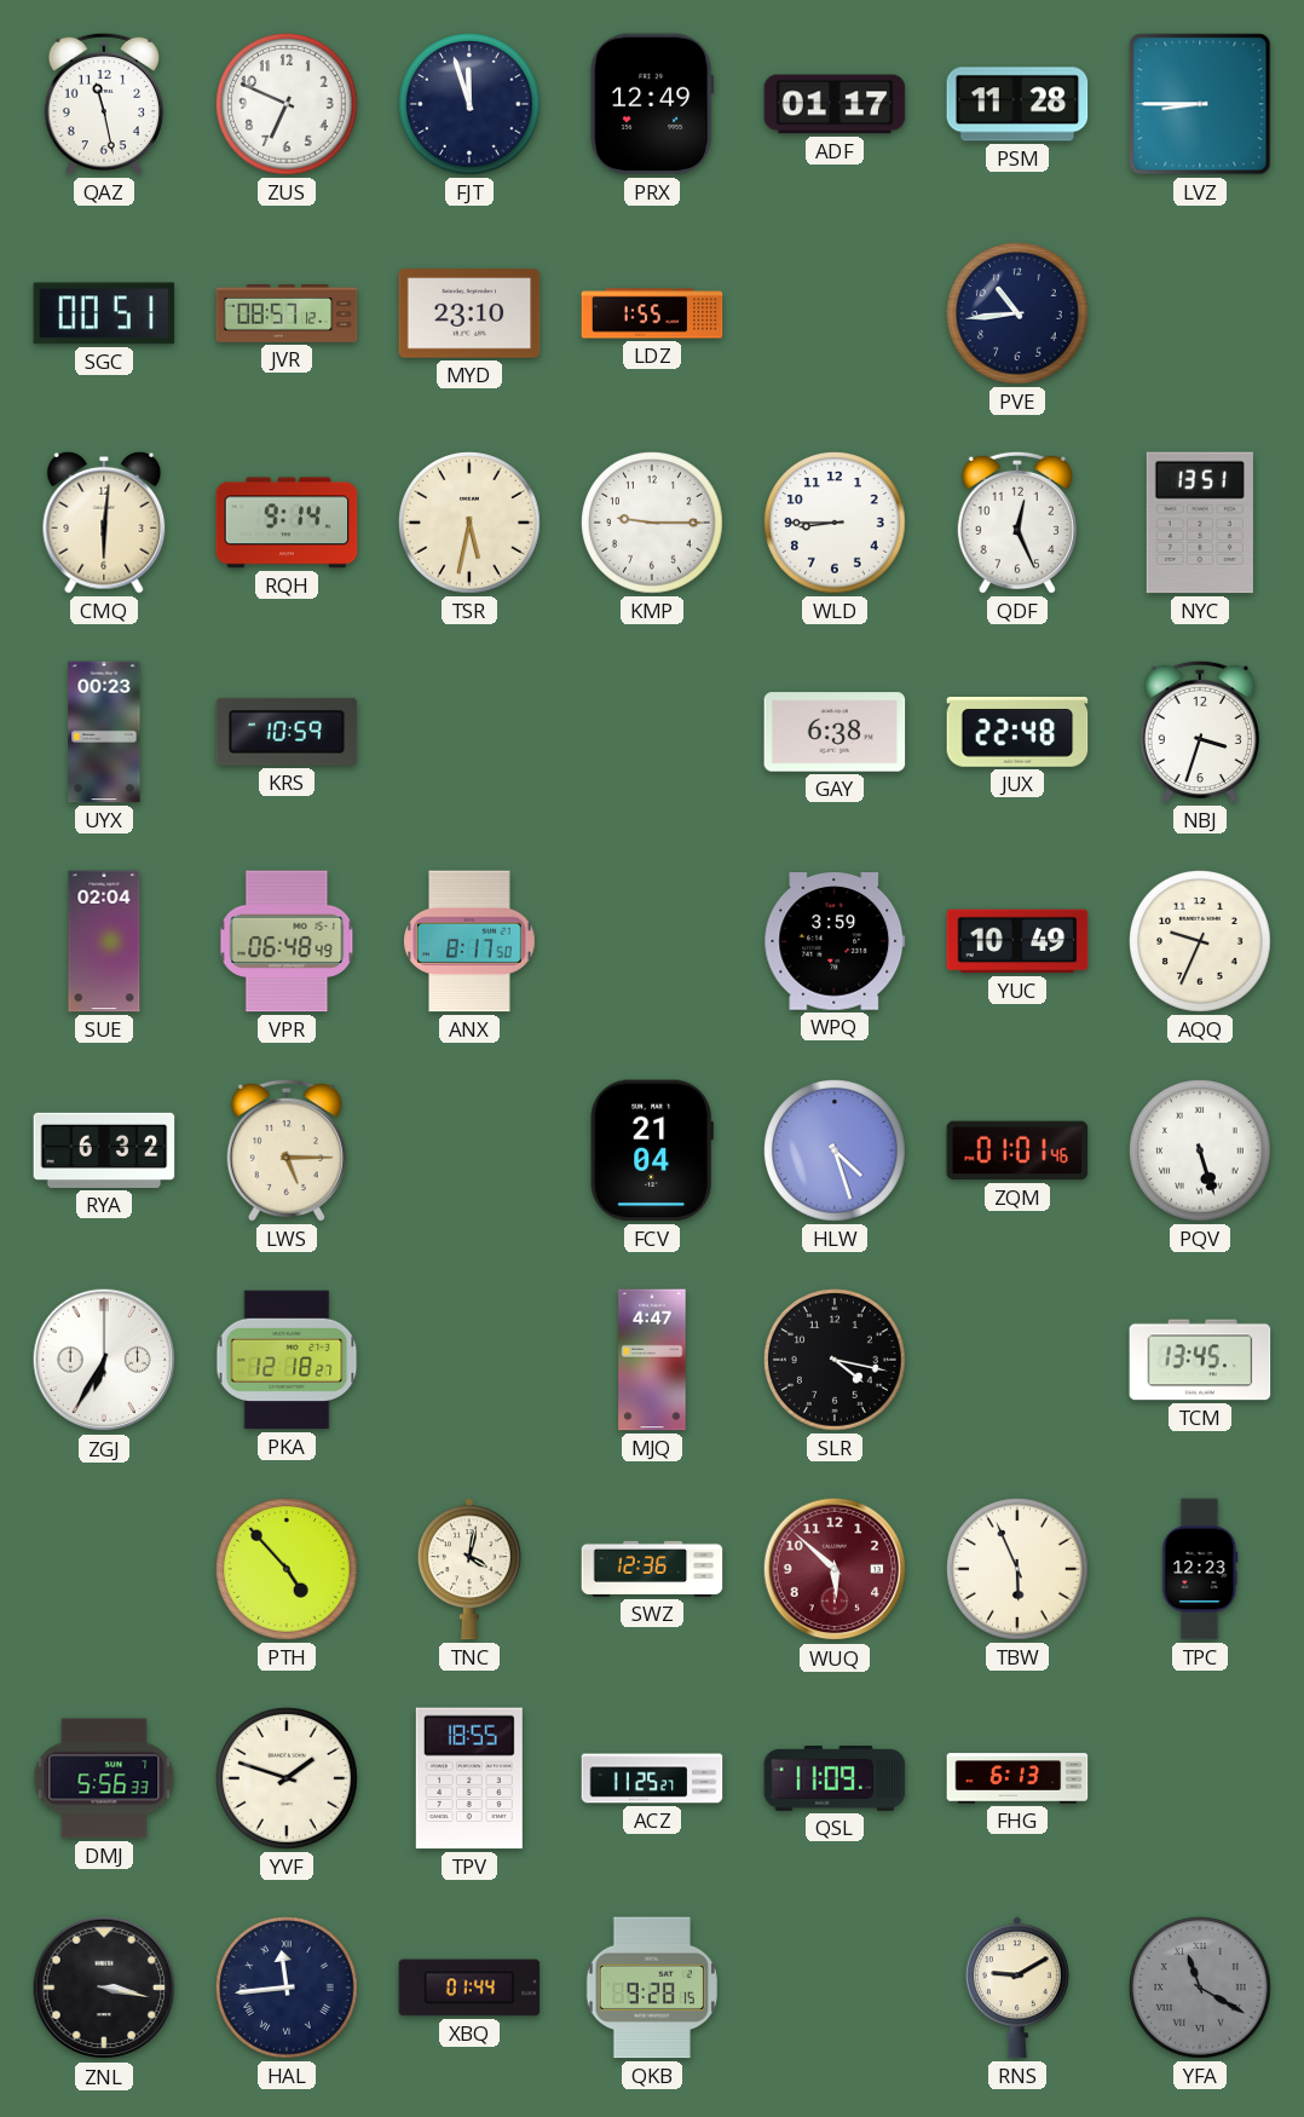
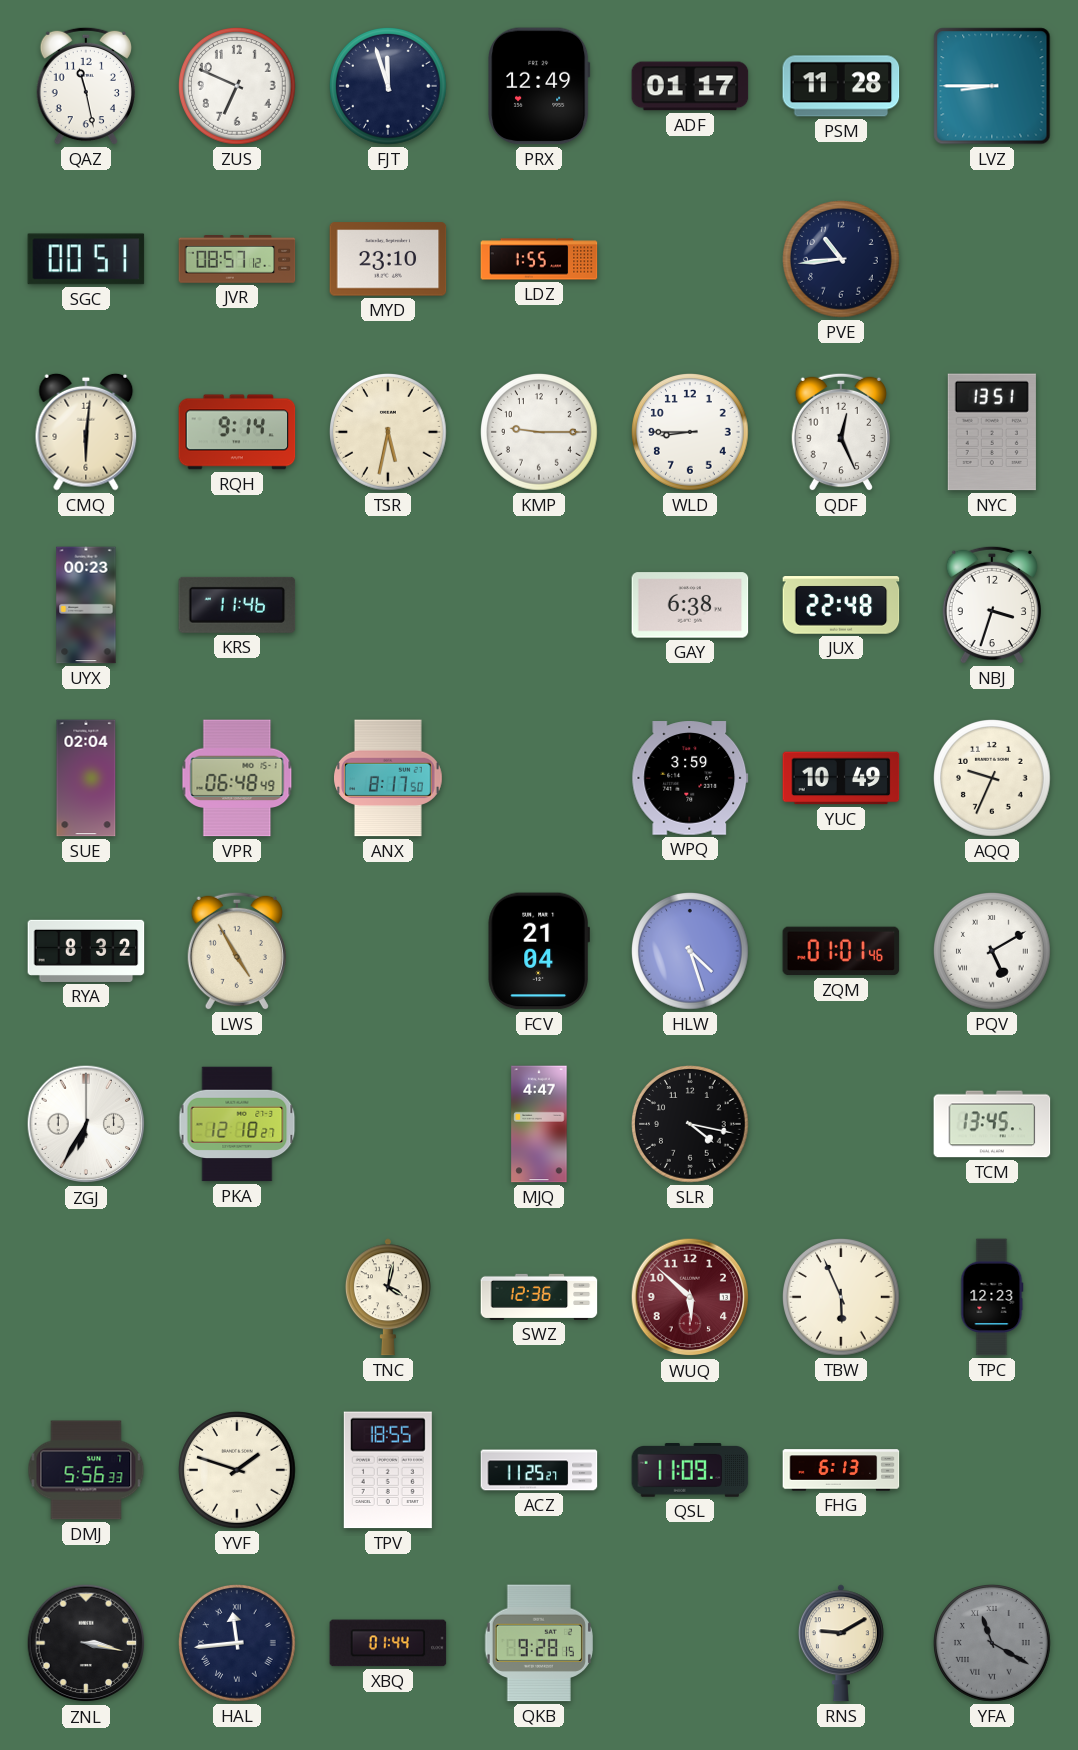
KRS: 10:59 -> 11:46 (237, 605)
RYA: 6:32 -> 8:32 (86, 951)
LWS: 5:15 -> 4:55 (237, 951)
PQV: 5:27 -> 5:10 (993, 952)
PTH: 4:53 -> none (288, 1570)
